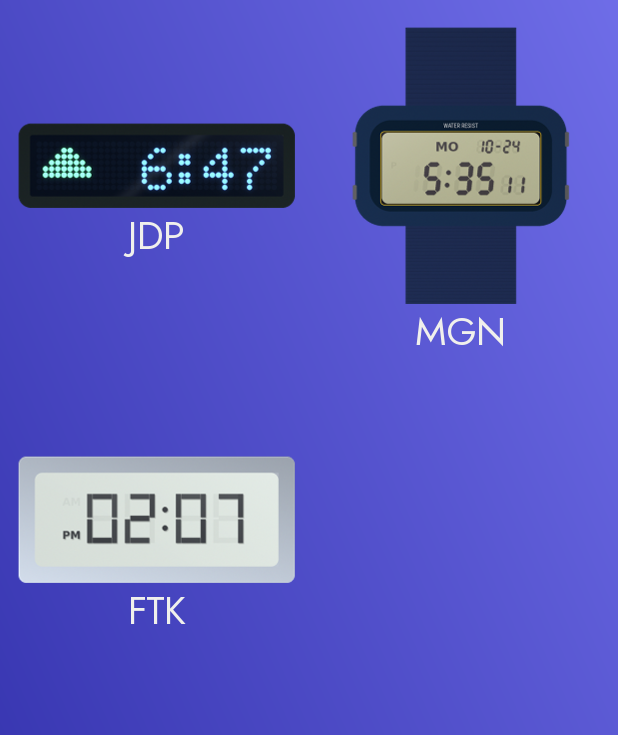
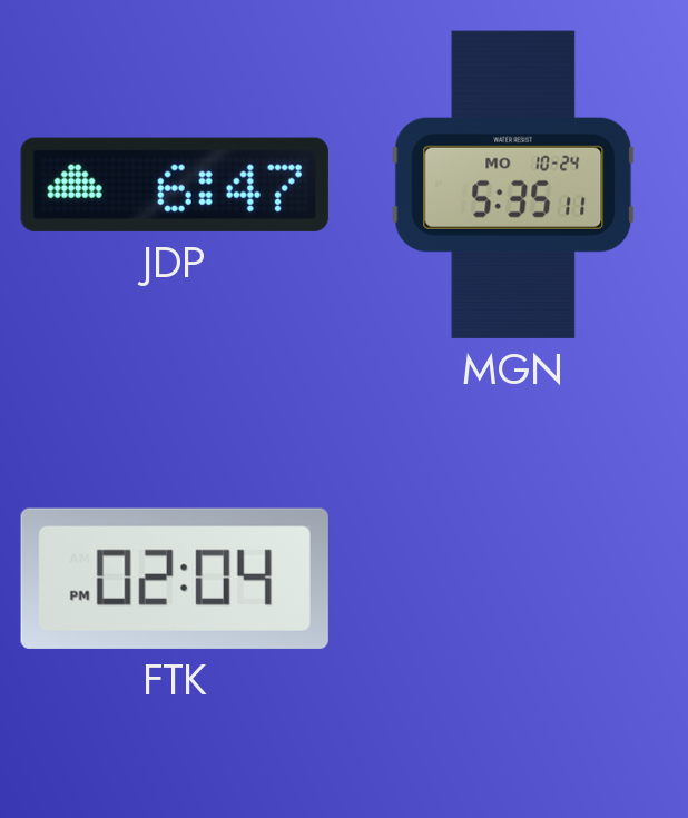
FTK: 02:07 -> 02:04 (175, 579)
